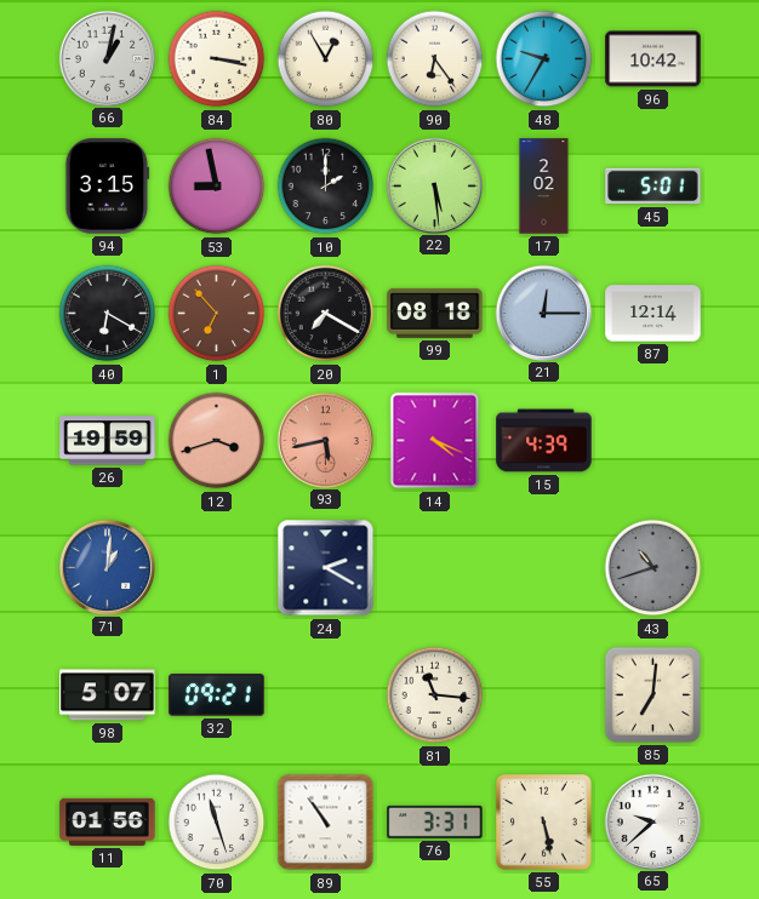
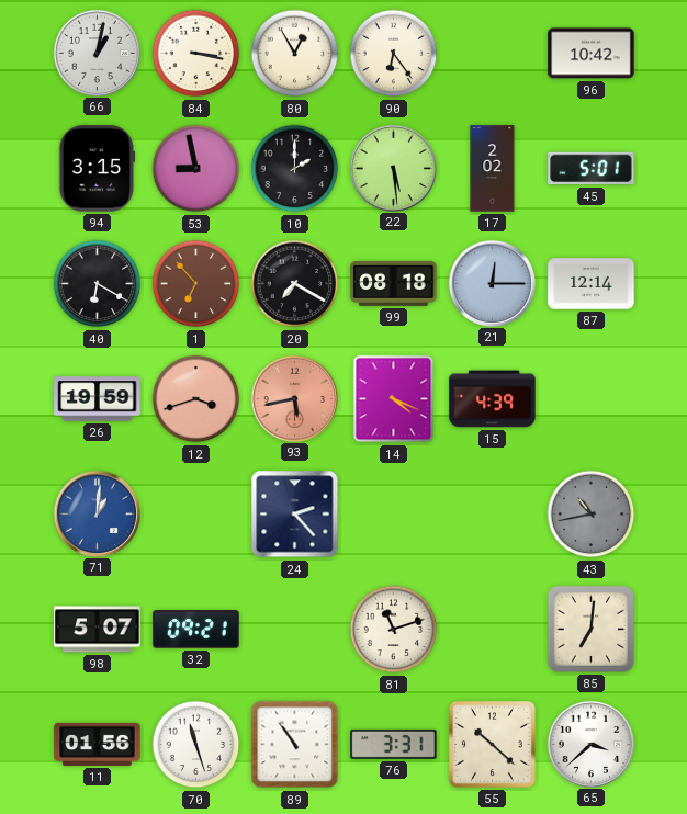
48: 9:35 -> none (544, 59)
24: 2:20 -> 2:23 (295, 515)
43: 10:42 -> 10:43 (592, 515)
81: 11:16 -> 11:12 (394, 630)
55: 5:28 -> 10:22 (493, 745)
65: 9:38 -> 3:38 (590, 744)
